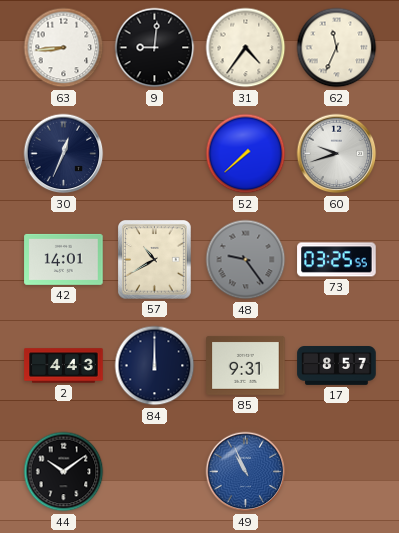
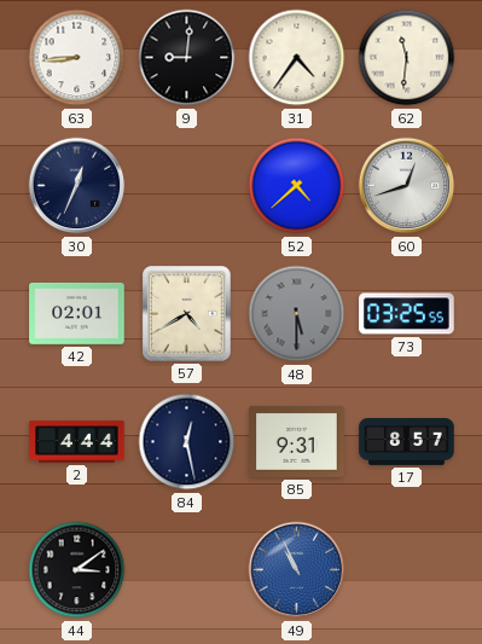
62: 11:34 -> 11:31 (407, 58)
52: 7:38 -> 4:38 (297, 186)
60: 9:42 -> 12:42 (407, 186)
42: 14:01 -> 02:01 (77, 313)
57: 10:40 -> 4:40 (187, 314)
48: 9:24 -> 5:30 (297, 314)
2: 4:43 -> 4:44 (77, 442)
84: 12:00 -> 12:28 (187, 442)
44: 10:09 -> 3:09 (77, 570)
